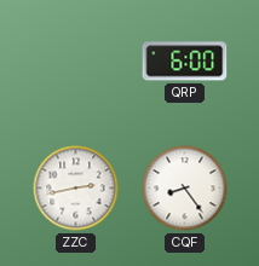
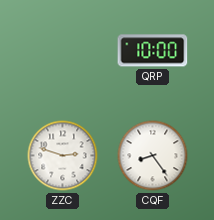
QRP: 6:00 -> 10:00 (153, 51)
ZZC: 2:43 -> 2:48 (63, 156)
